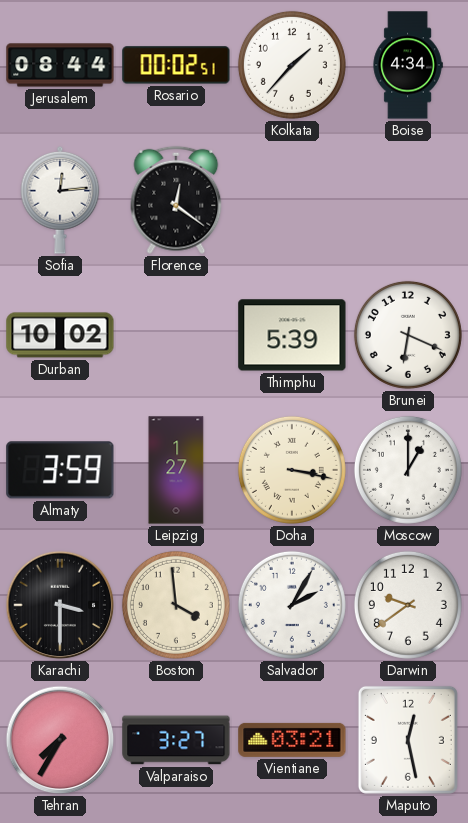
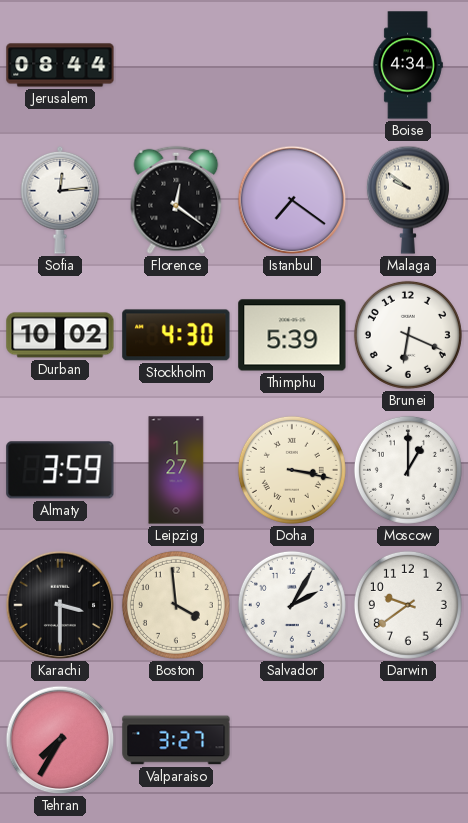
Rosario: 00:02 -> none (176, 65)
Kolkata: 1:37 -> none (292, 65)
Istanbul: none -> 7:21 (292, 200)
Malaga: none -> 9:51 (408, 200)
Stockholm: none -> 4:30 (176, 335)
Vientiane: 03:21 -> none (292, 740)
Maputo: 12:28 -> none (408, 740)
